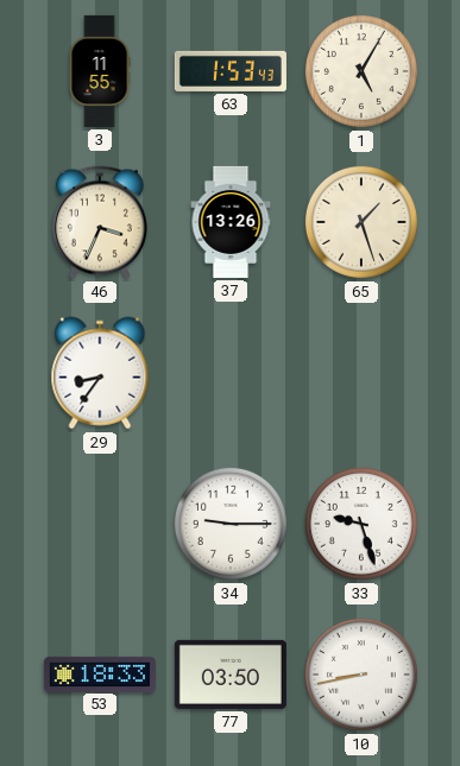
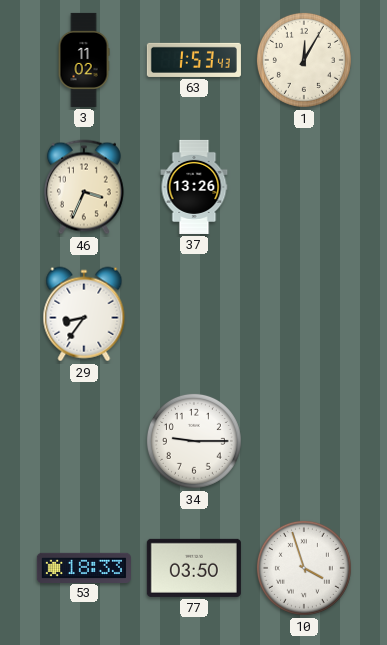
3: 11:55 -> 11:02 (84, 60)
1: 5:05 -> 12:05 (304, 60)
65: 1:27 -> none (361, 222)
33: 9:27 -> none (361, 524)
10: 8:43 -> 3:57 (304, 568)
